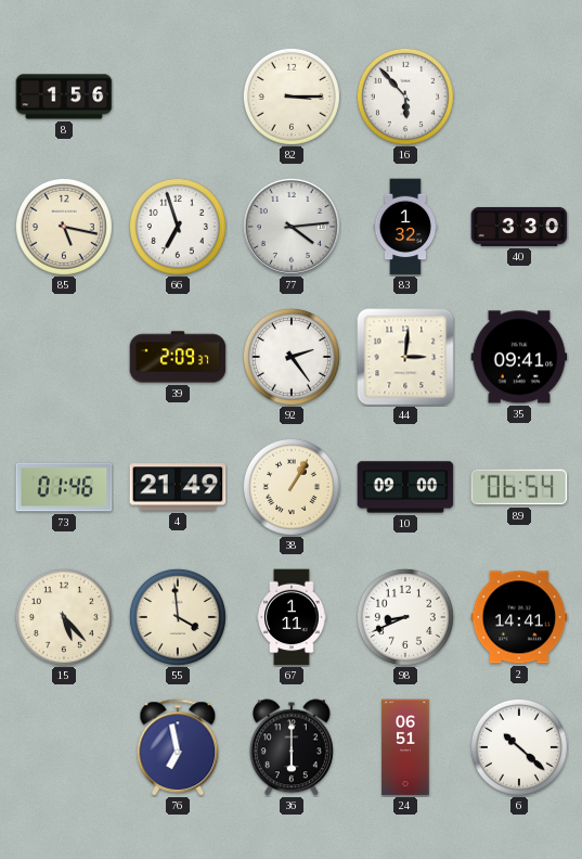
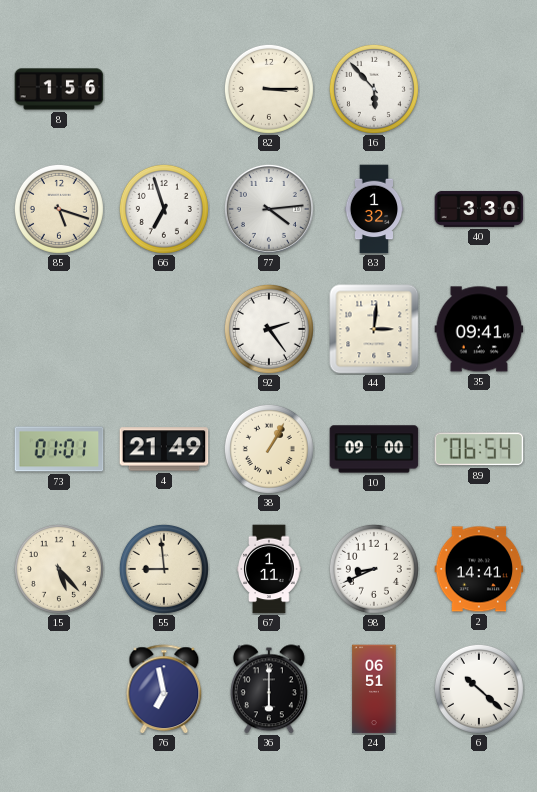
85: 5:17 -> 5:18 (59, 209)
39: 2:09 -> none (178, 357)
73: 01:46 -> 01:01 (59, 449)
55: 3:59 -> 8:59 (164, 569)
